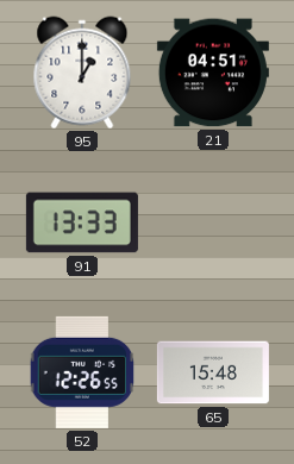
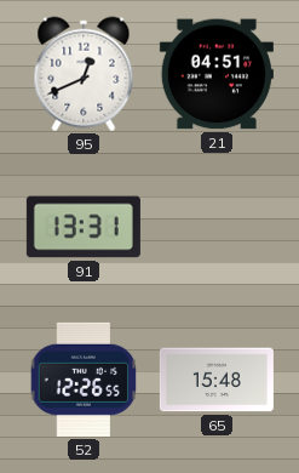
95: 1:00 -> 12:41 (84, 74)
91: 13:33 -> 13:31 (84, 227)
